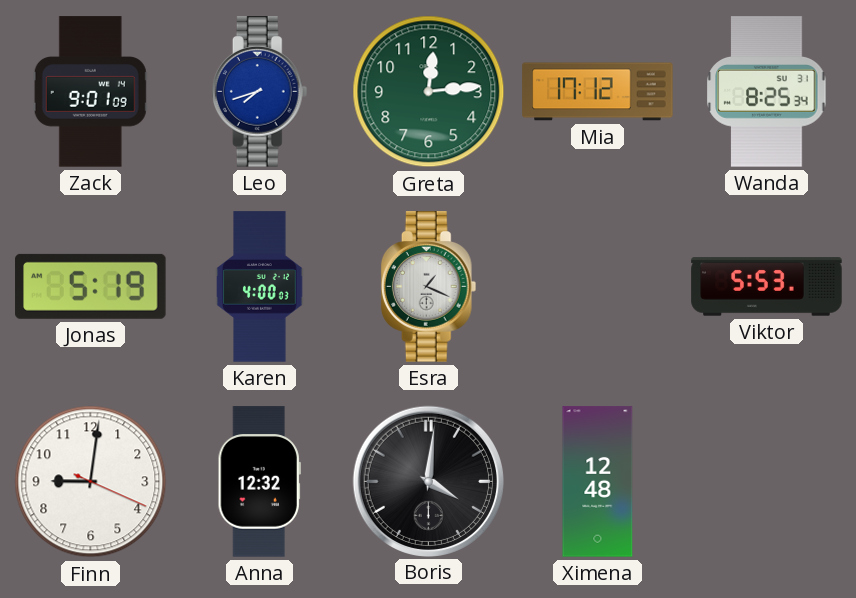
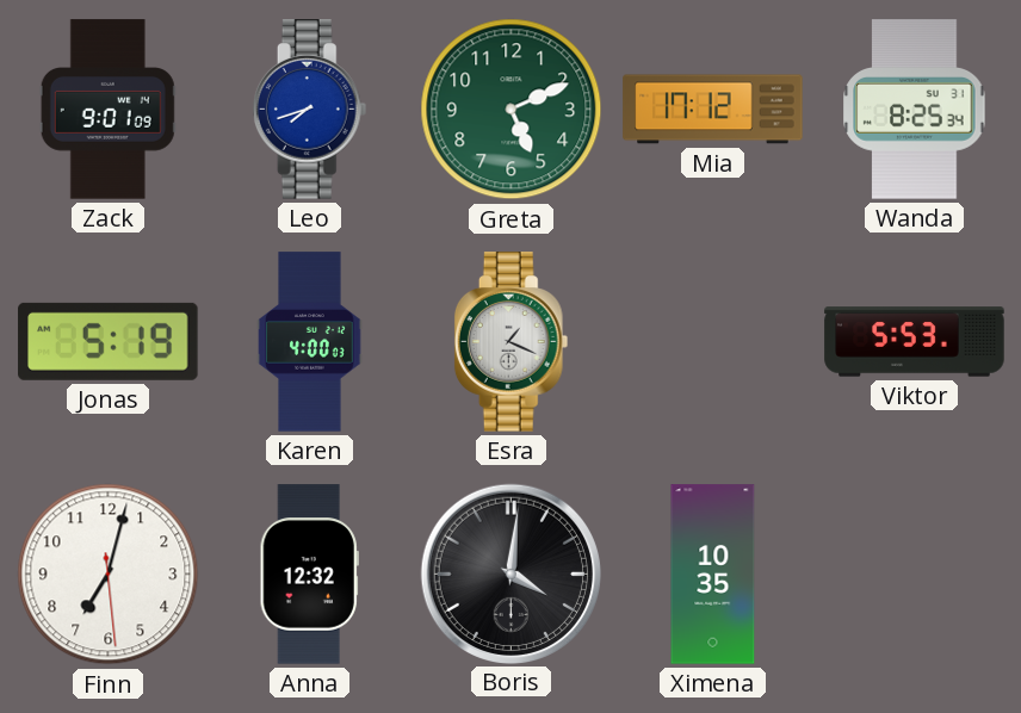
Greta: 12:14 -> 5:11 (512, 110)
Finn: 9:01 -> 7:02 (109, 575)
Ximena: 12:48 -> 10:35 (713, 575)
